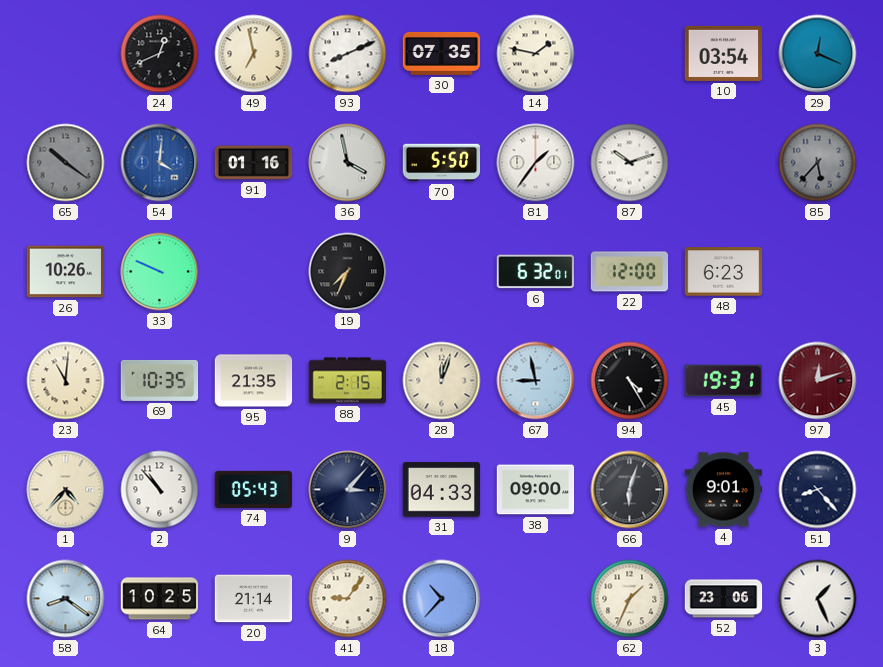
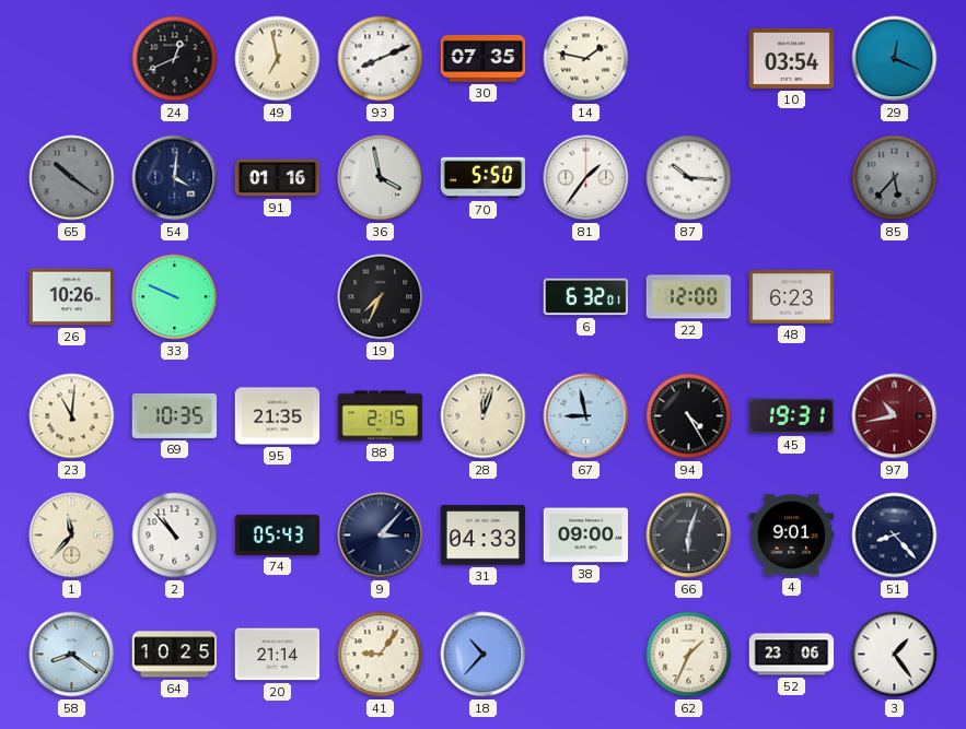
54 dial: blue -> navy (175, 178)
87: 10:12 -> 10:16 (689, 178)
97: 12:12 -> 10:43 (895, 416)
1: 4:37 -> 11:37 (72, 536)
3: 1:26 -> 1:24 (895, 655)
